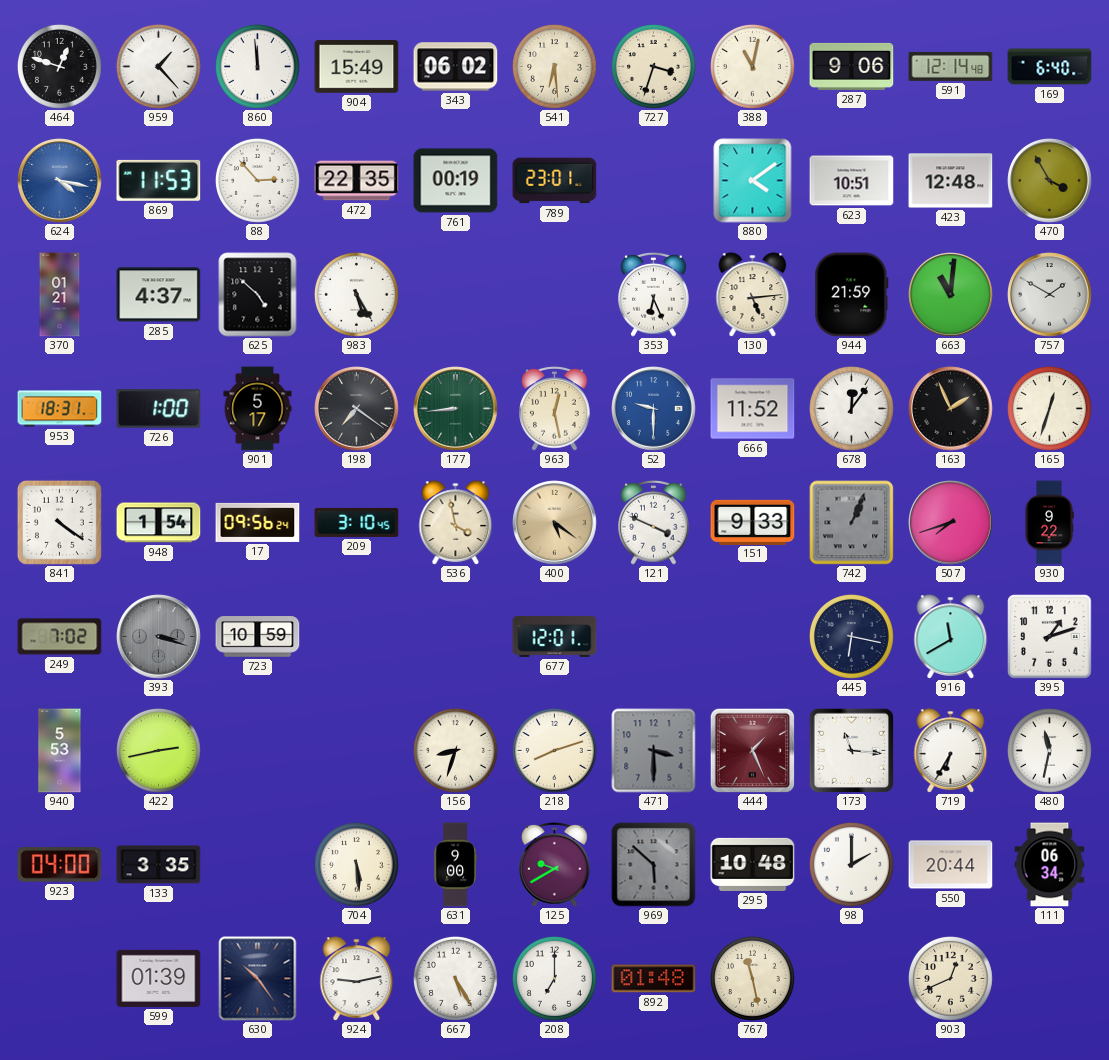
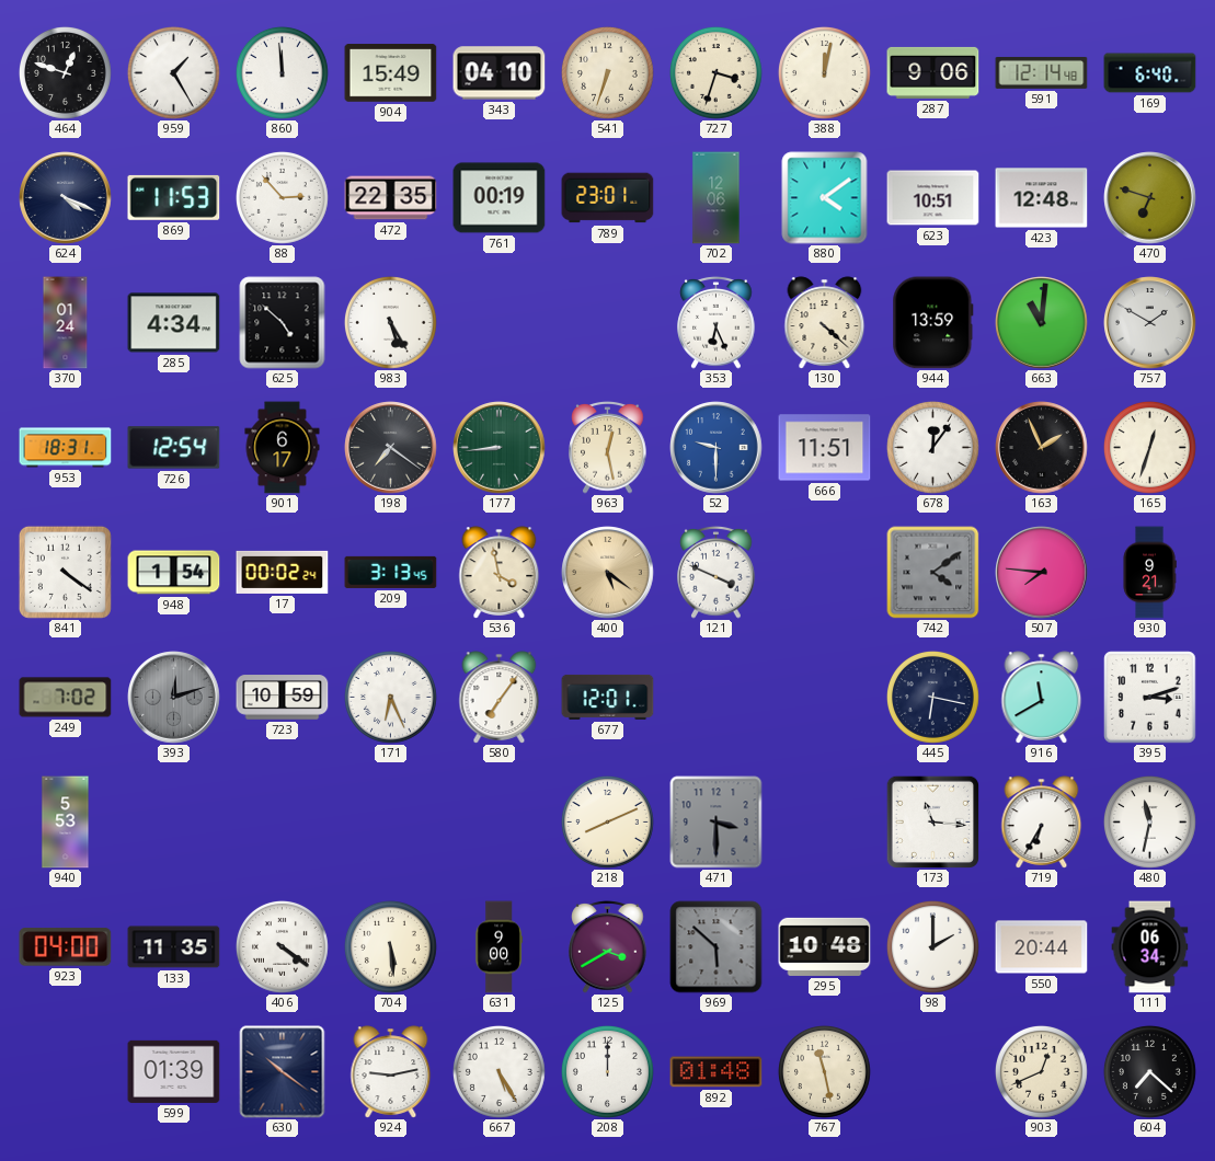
959: 1:23 -> 1:25 (173, 72)
343: 06:02 -> 04:10 (500, 73)
541: 6:29 -> 6:33 (607, 72)
388: 11:02 -> 12:02 (824, 72)
624: 4:17 -> 4:19 (66, 198)
624 dial: blue -> navy (66, 198)
702: none -> 12:06 (717, 198)
470: 3:55 -> 6:48 (1150, 198)
370: 01:21 -> 01:24 (66, 323)
285: 4:37 -> 4:34 (174, 323)
130: 5:14 -> 4:22 (825, 323)
944: 21:59 -> 13:59 (933, 323)
726: 1:00 -> 12:54 (174, 448)
901: 5:17 -> 6:17 (283, 448)
666: 11:52 -> 11:51 (825, 448)
17: 09:56 -> 00:02 (283, 572)
209: 3:10 -> 3:13 (391, 572)
151: 9:33 -> none (753, 522)
742: 1:04 -> 4:09 (933, 573)
507: 7:42 -> 7:46 (1042, 573)
930: 9:22 -> 9:21 (1149, 573)
393: 3:18 -> 12:12 (174, 698)
171: none -> 6:26 (390, 697)
580: none -> 7:06 (500, 698)
395: 1:12 -> 3:12 (1150, 698)
422: 2:43 -> none (158, 750)
156: 8:33 -> none (455, 750)
218: 8:12 -> 8:11 (607, 821)
444: 1:26 -> none (752, 750)
133: 3:35 -> 11:35 (174, 947)
406: none -> 4:21 (282, 946)
125: 9:40 -> 3:40 (608, 947)
630: 10:24 -> 10:21 (283, 1072)
208: 7:00 -> 12:00 (607, 1071)
604: none -> 7:22 (1149, 1071)
